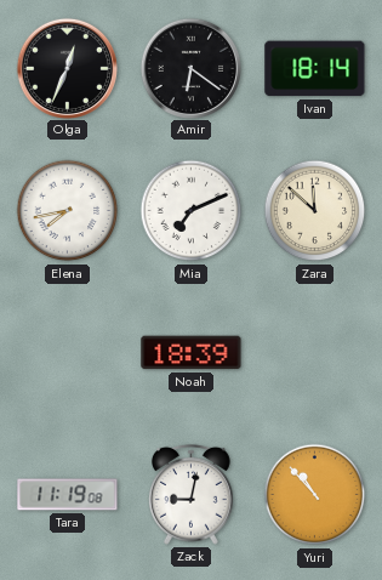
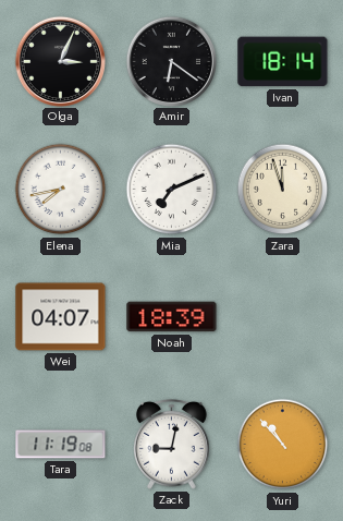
Olga: 12:34 -> 3:04 (60, 61)
Zara: 11:52 -> 11:57 (283, 190)
Wei: none -> 04:07 (61, 317)
